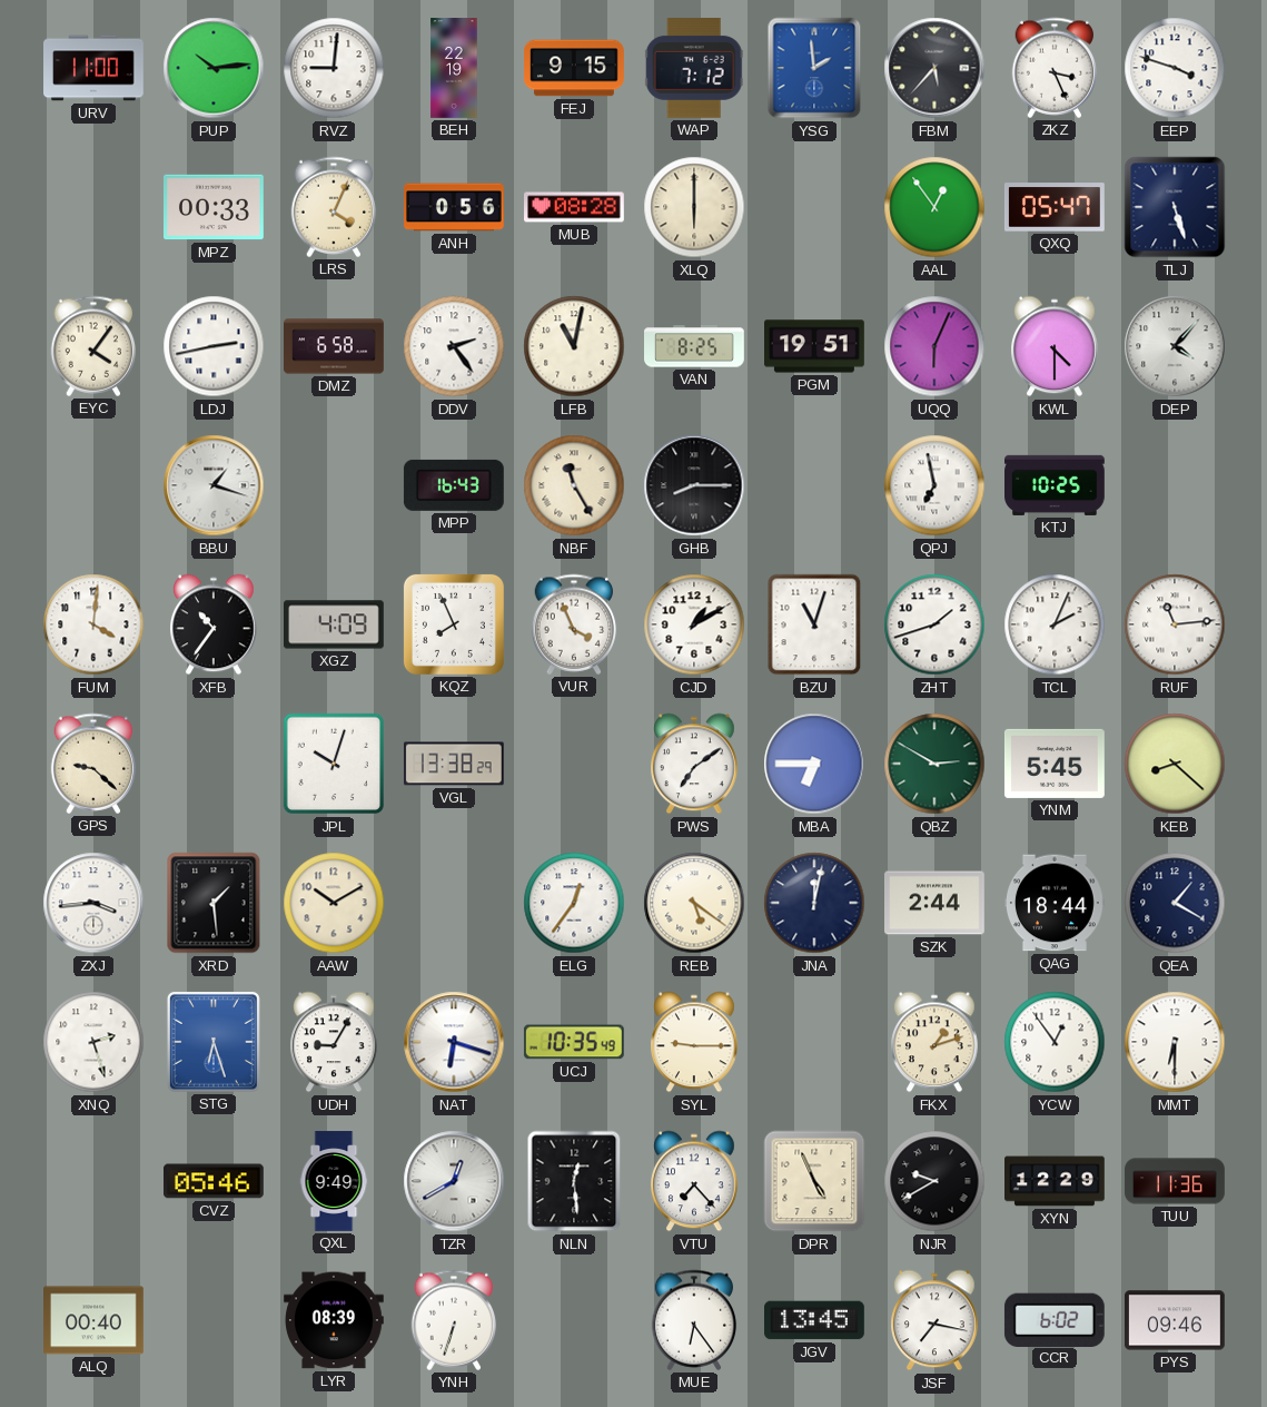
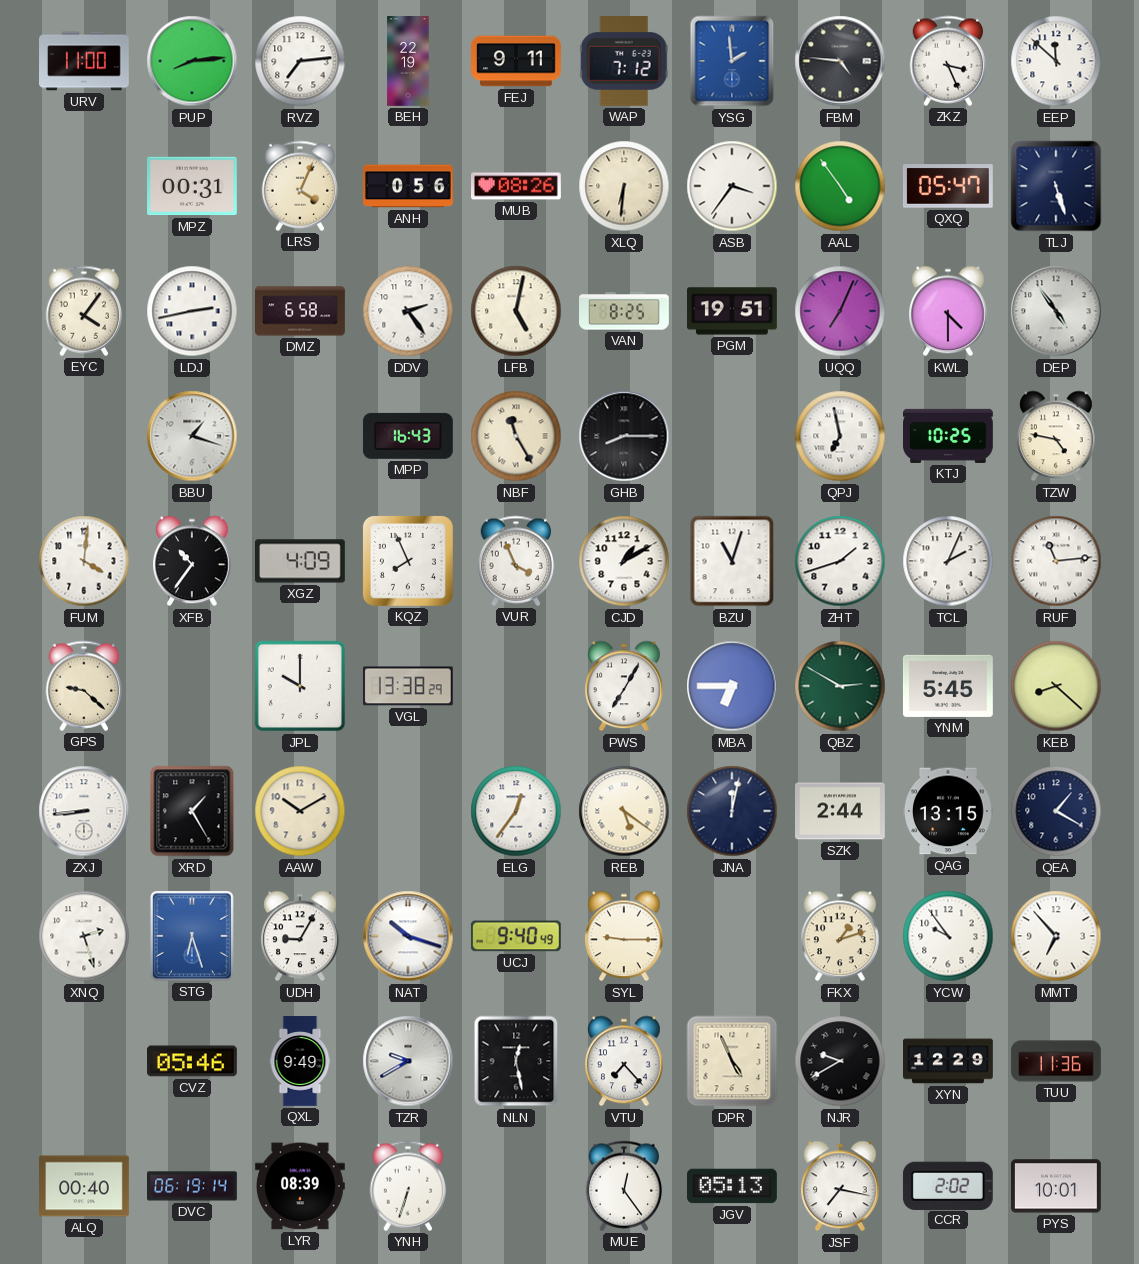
PUP: 10:14 -> 8:14 (192, 61)
RVZ: 9:01 -> 7:14 (300, 61)
FEJ: 9:15 -> 9:11 (517, 61)
FBM: 5:37 -> 4:46 (840, 61)
EEP: 3:48 -> 11:52 (1056, 61)
MPZ: 00:33 -> 00:31 (193, 186)
MUB: 08:28 -> 08:26 (517, 186)
XLQ: 6:00 -> 6:31 (624, 186)
ASB: none -> 3:36 (732, 186)
AAL: 12:54 -> 4:54 (840, 186)
LFB: 11:02 -> 5:02 (516, 311)
UQQ: 6:04 -> 7:04 (840, 311)
DEP: 4:07 -> 4:54 (1056, 311)
TZW: none -> 4:47 (1057, 436)
JPL: 10:03 -> 10:00 (300, 686)
PWS: 7:09 -> 7:05 (625, 686)
ZXJ: 3:44 -> 8:44 (84, 811)
XRD: 1:29 -> 1:25 (192, 811)
QAG: 18:44 -> 13:15 (949, 811)
NAT: 6:18 -> 10:18 (408, 936)
UCJ: 10:35 -> 9:40 (516, 936)
YCW: 12:54 -> 9:54 (948, 936)
MMT: 6:30 -> 6:53 (1056, 936)
TZR: 12:40 -> 9:40 (408, 1061)
NLN: 12:29 -> 12:28 (516, 1061)
DVC: none -> 06:19 (193, 1186)
MUE: 6:24 -> 12:24 (624, 1186)
JGV: 13:45 -> 05:13 (733, 1186)
CCR: 6:02 -> 2:02 (948, 1185)
PYS: 09:46 -> 10:01 (1057, 1186)
